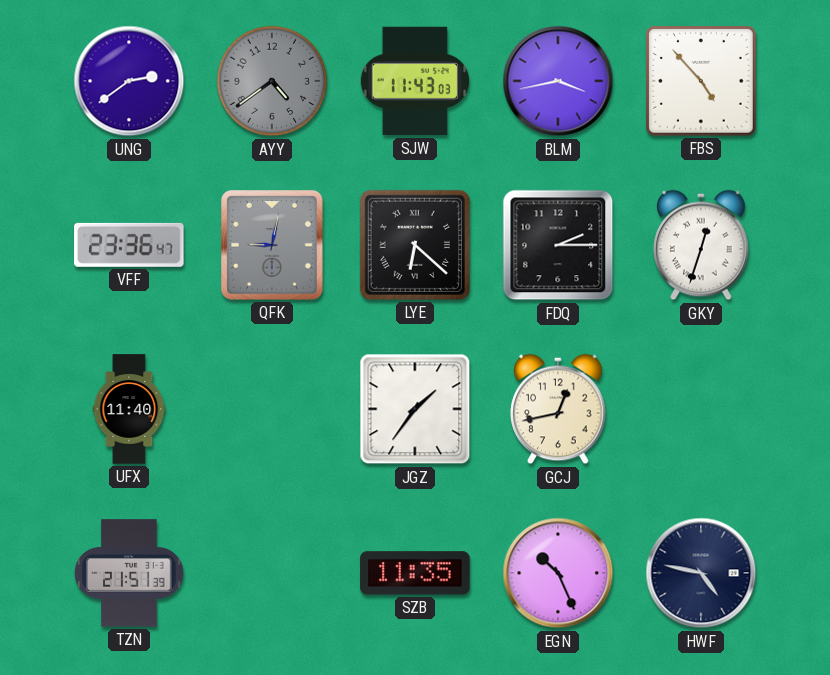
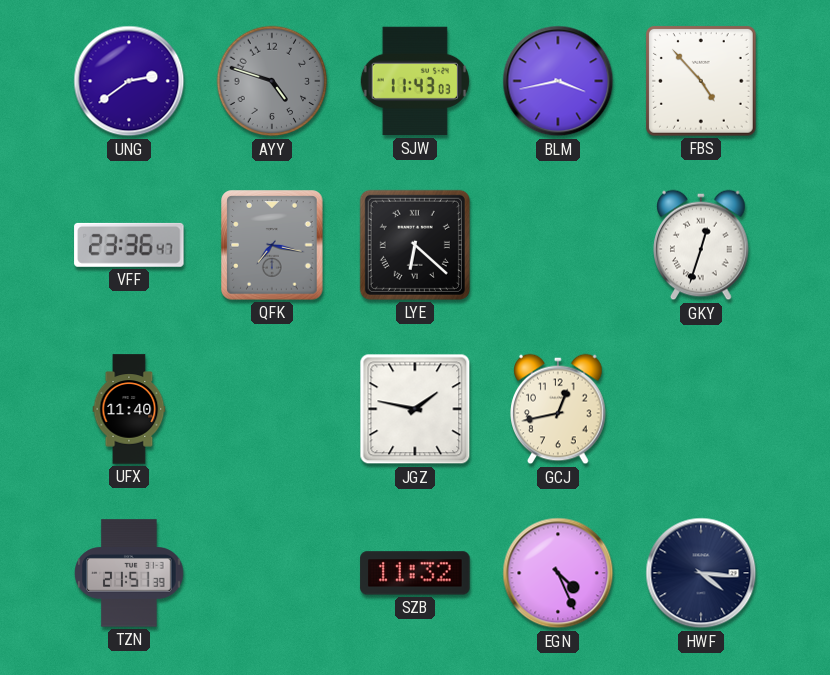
AYY: 4:39 -> 4:48 (272, 81)
QFK: 9:02 -> 7:17 (272, 245)
FDQ: 2:15 -> none (558, 245)
JGZ: 1:36 -> 1:47 (415, 409)
SZB: 11:35 -> 11:32 (415, 573)
EGN: 10:26 -> 4:26 (558, 573)
HWF: 4:47 -> 4:16 (701, 573)
